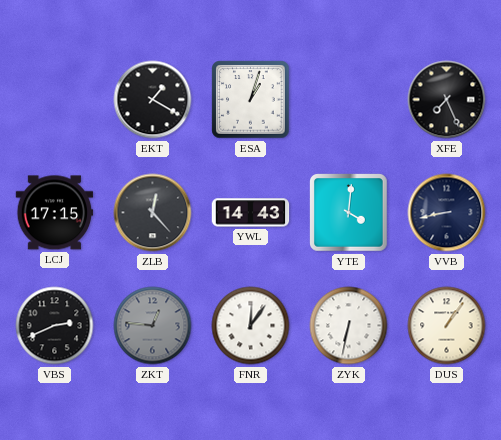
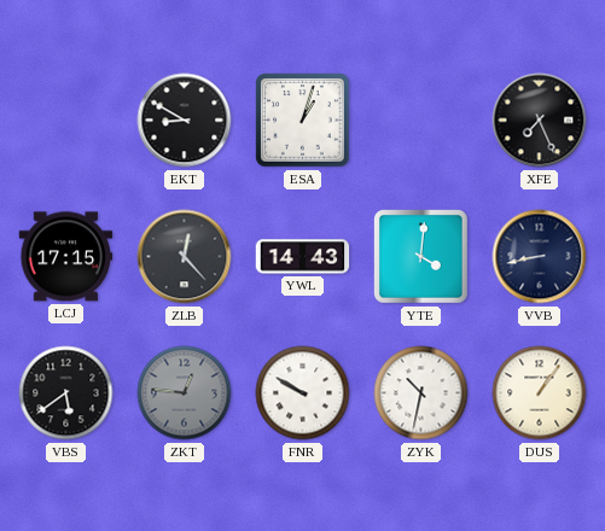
EKT: 1:20 -> 8:50 (185, 121)
VBS: 2:41 -> 5:39 (66, 393)
FNR: 12:06 -> 9:50 (303, 393)
ZYK: 6:32 -> 10:32 (421, 393)
